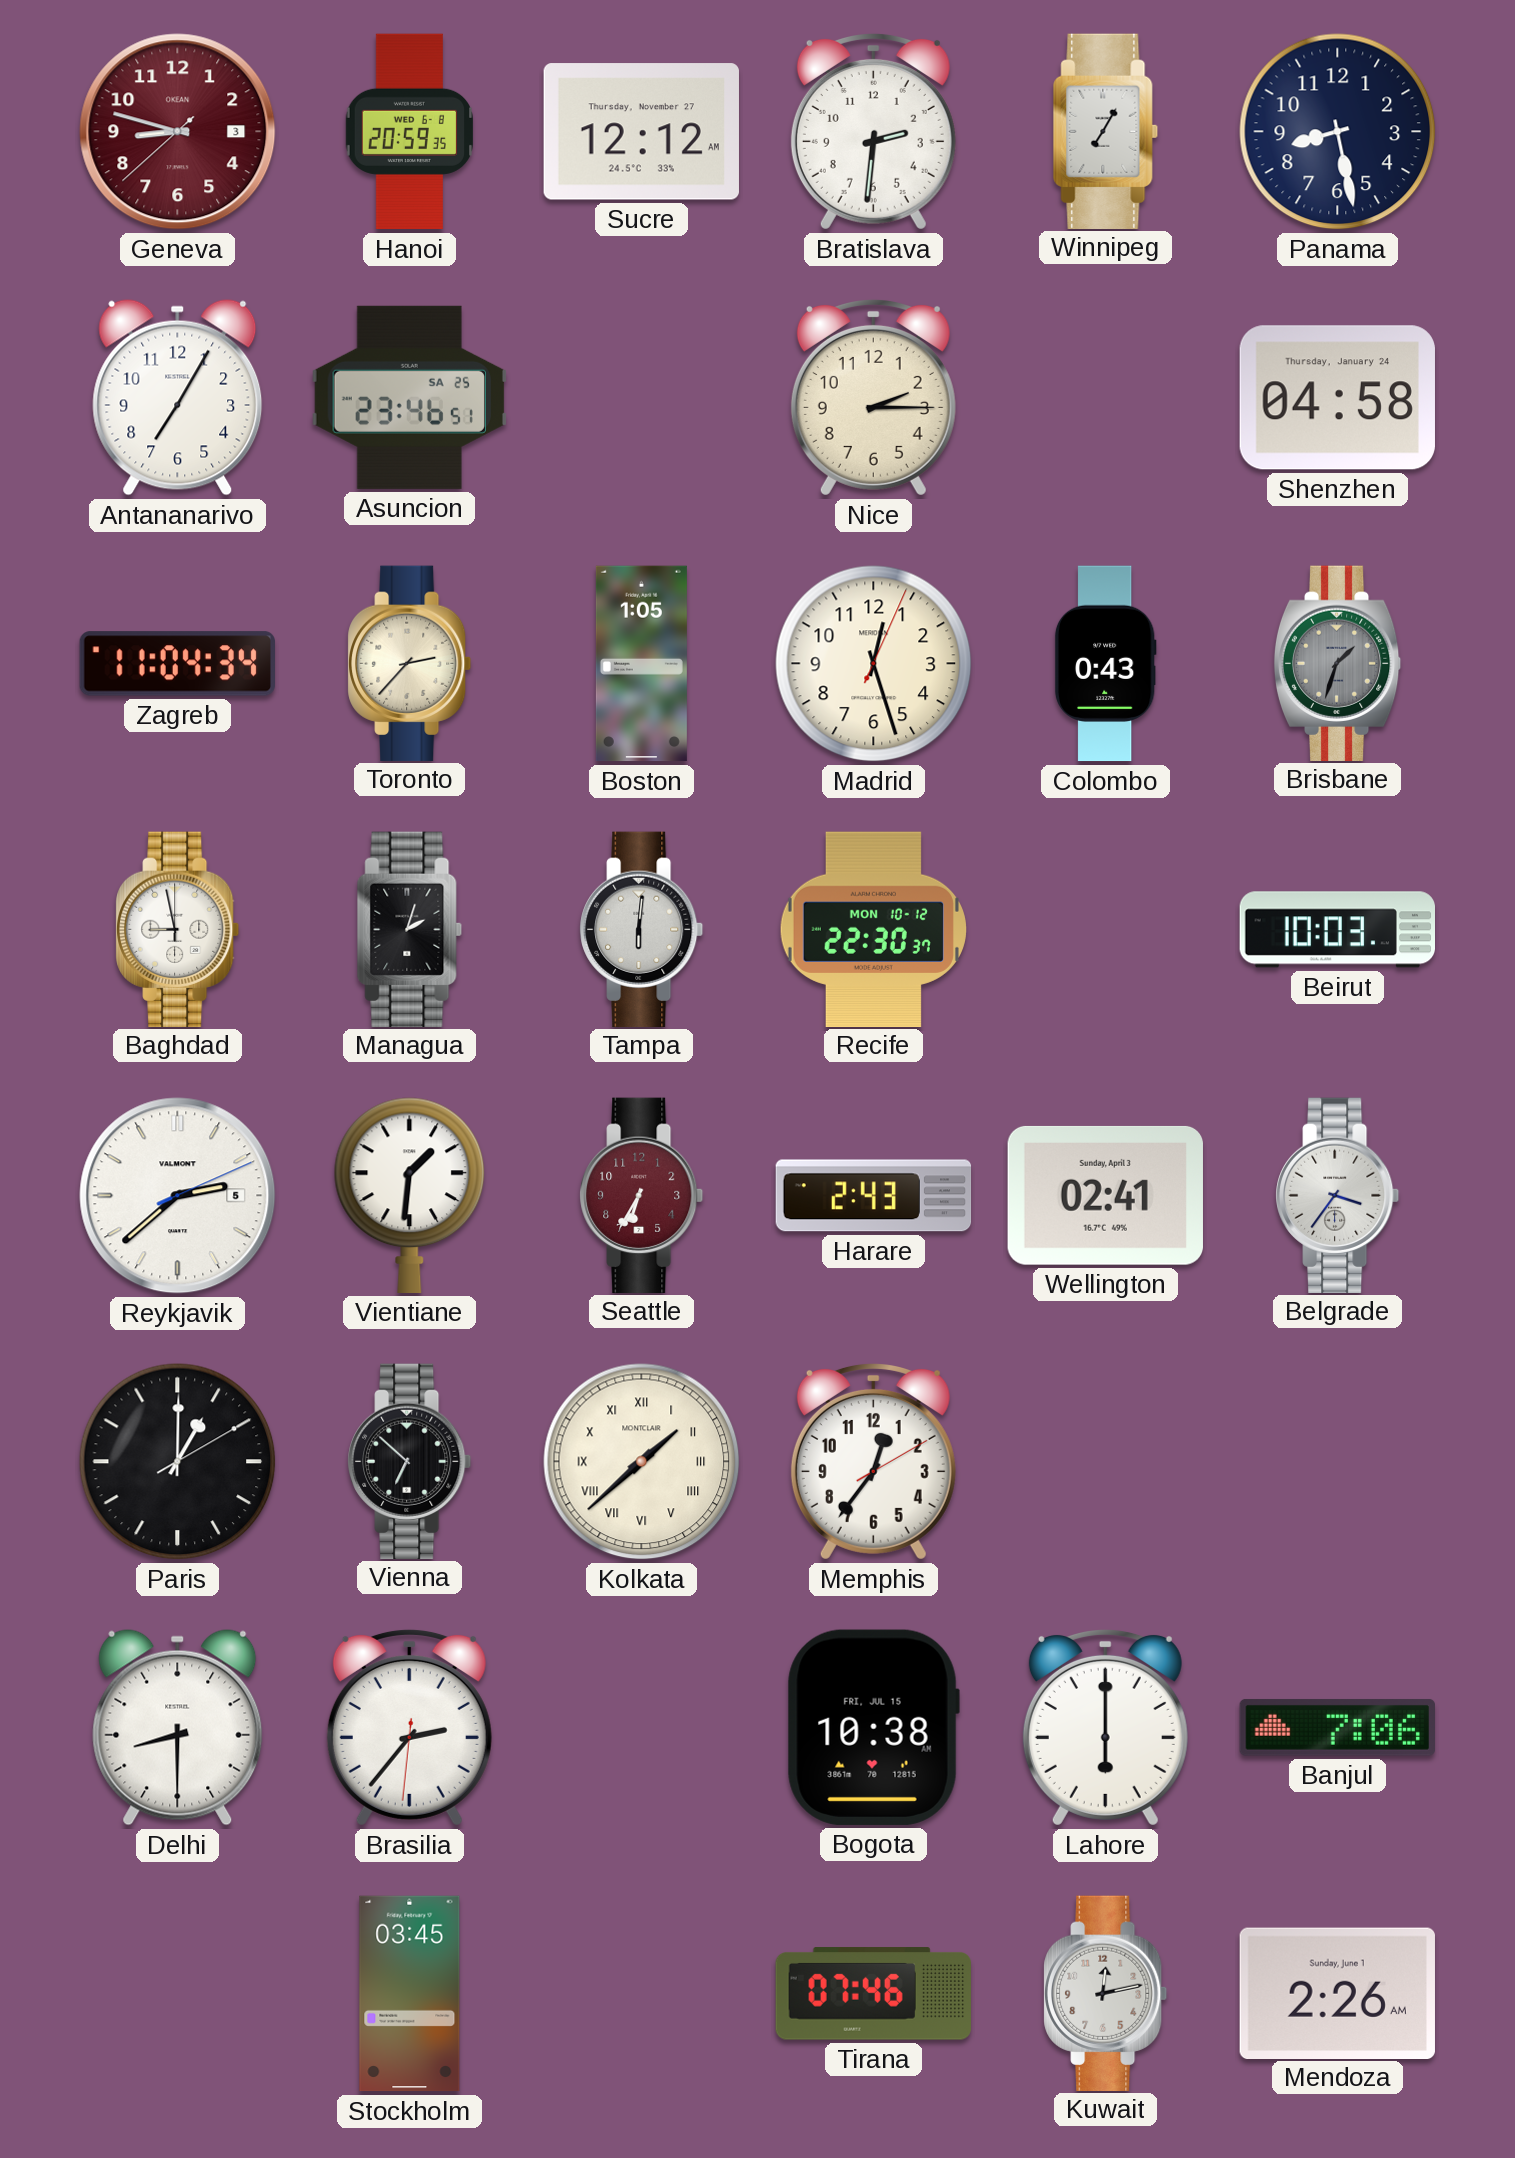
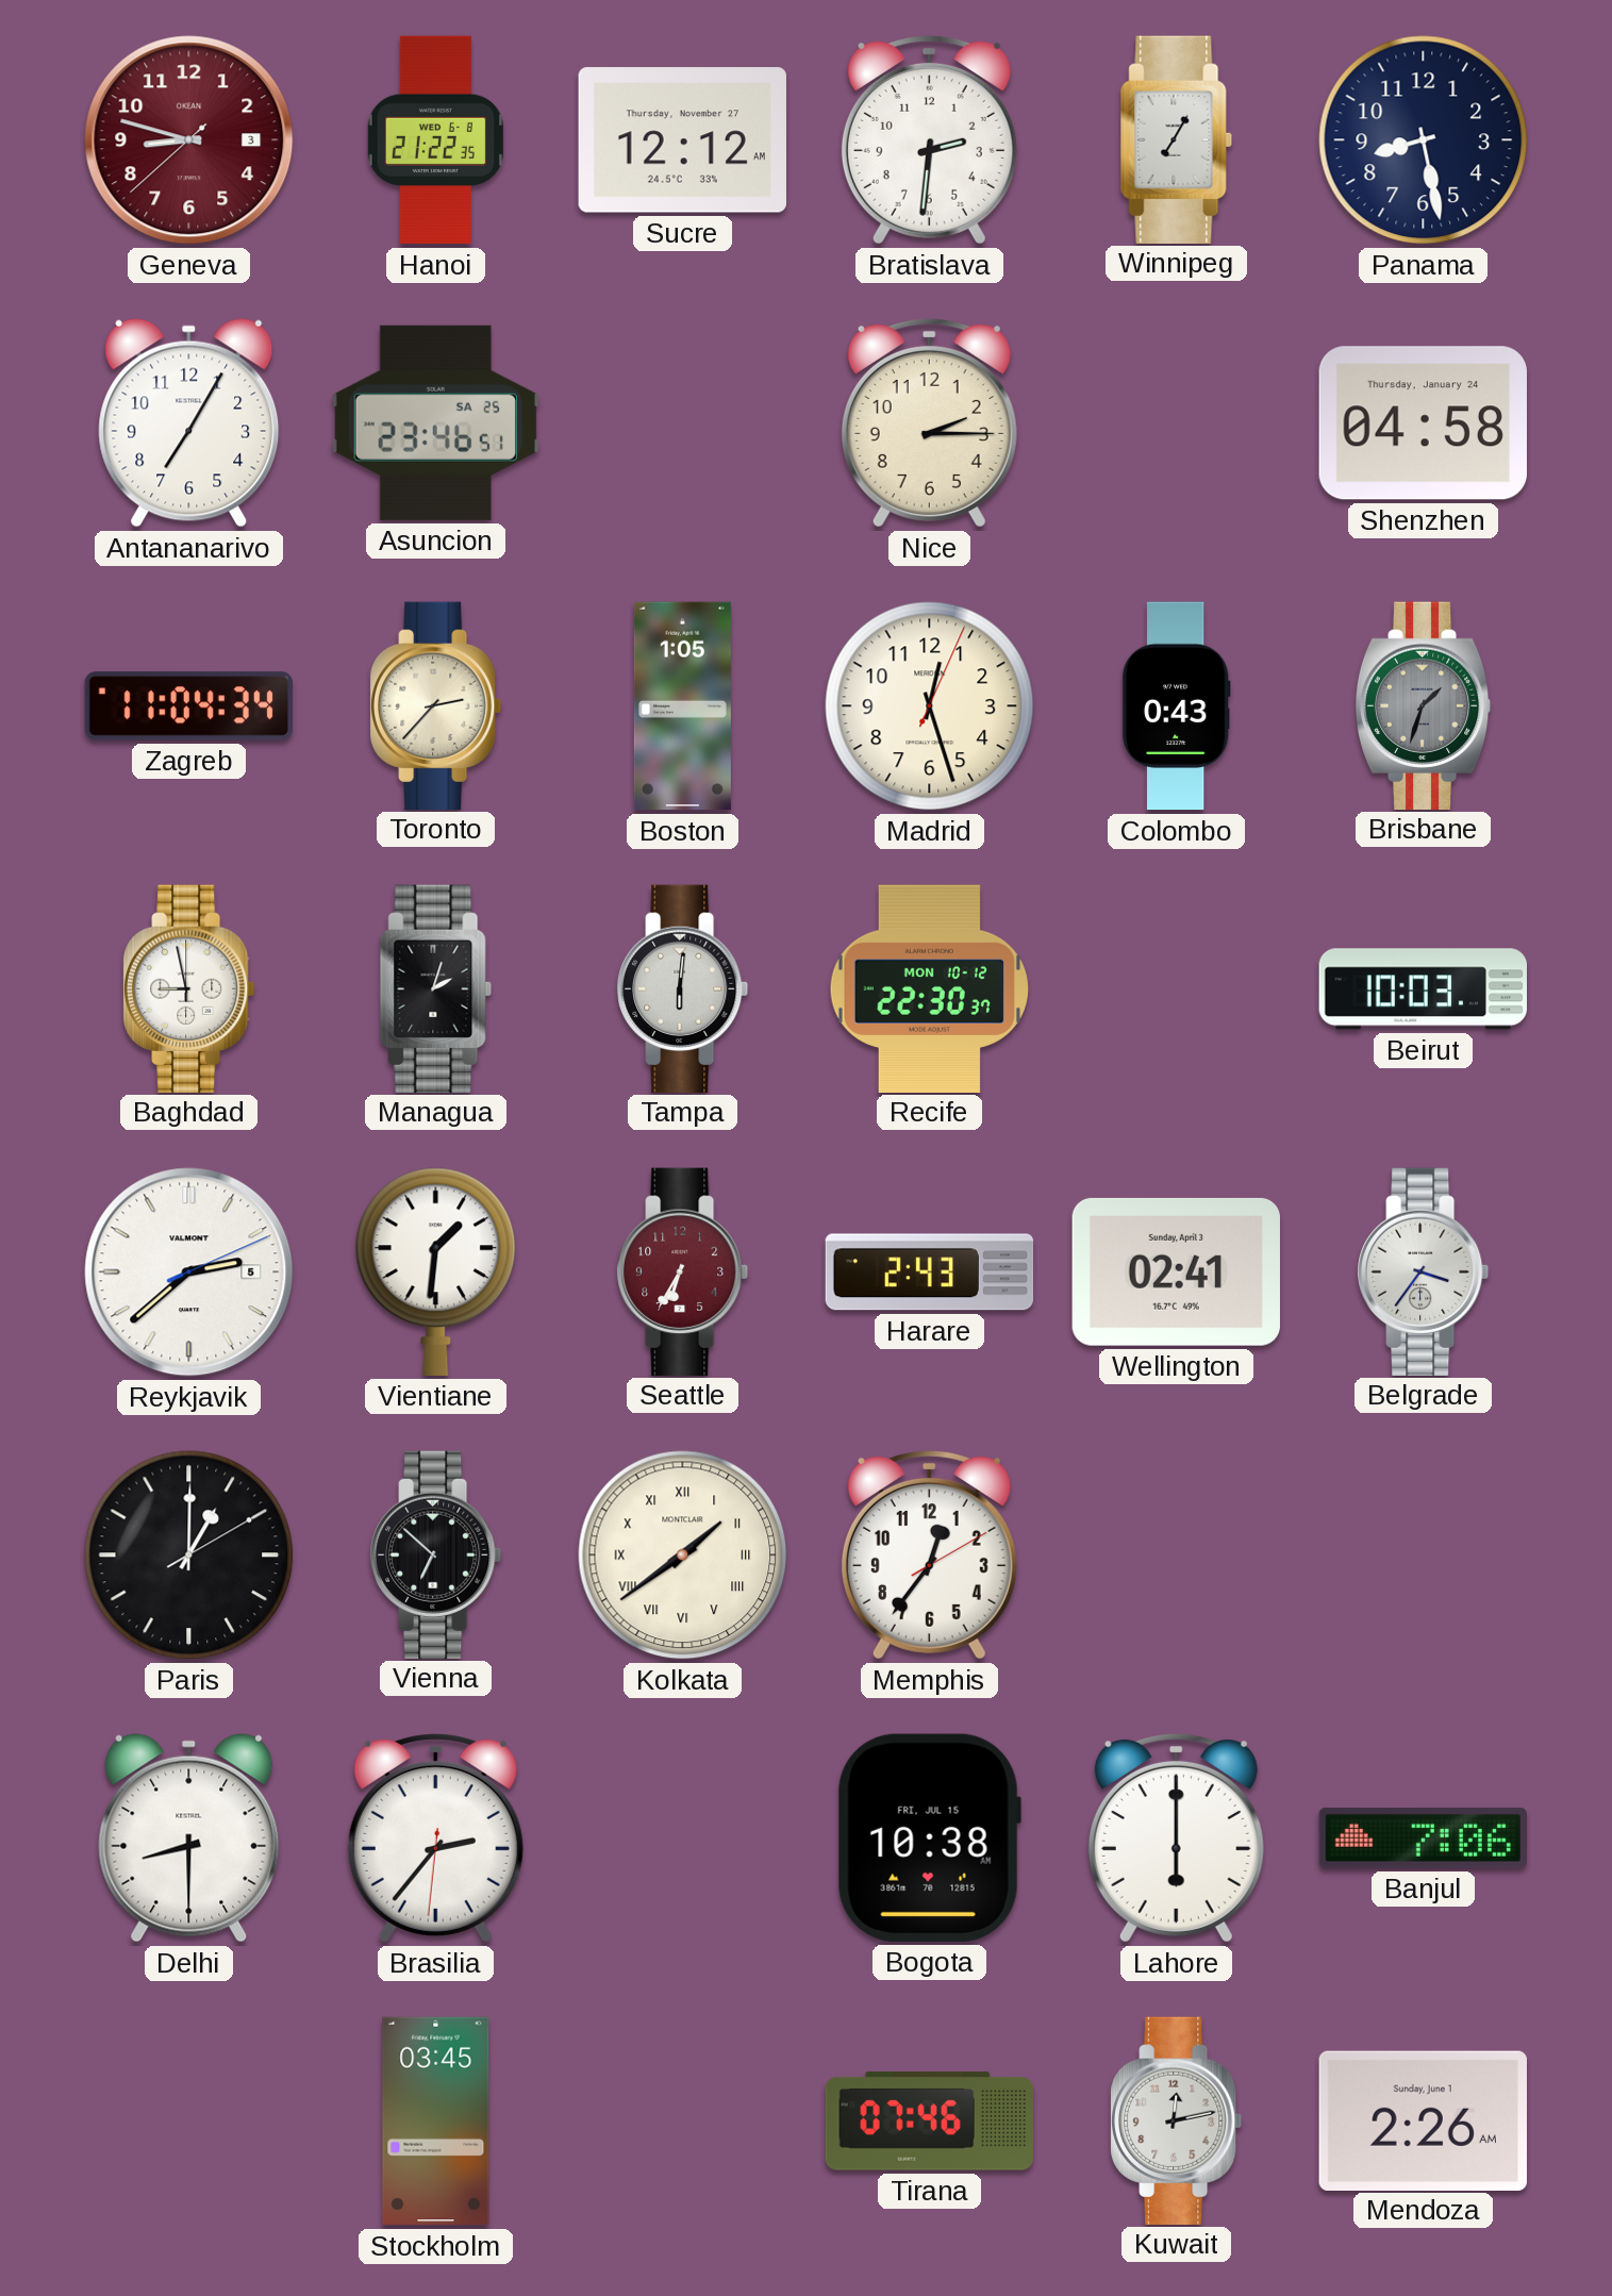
Hanoi: 20:59 -> 21:22 (435, 140)
Kolkata: 1:38 -> 1:39 (683, 1555)
